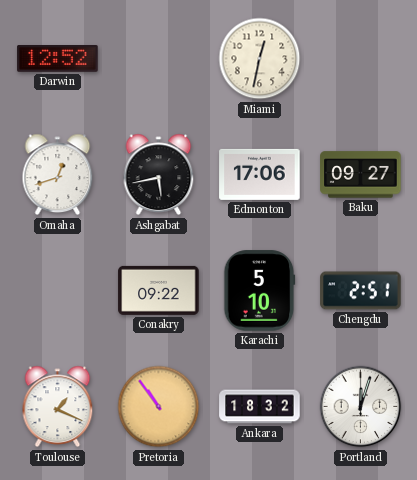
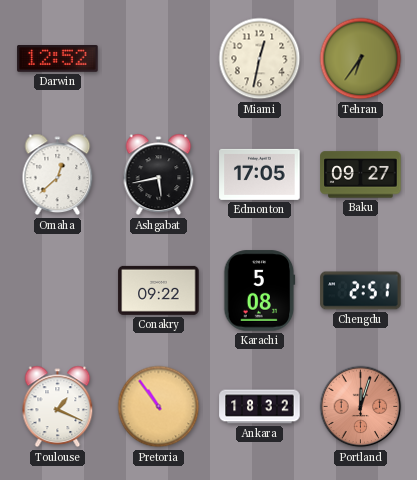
Tehran: none -> 6:36 (361, 59)
Omaha: 12:42 -> 12:38 (58, 175)
Edmonton: 17:06 -> 17:05 (260, 174)
Karachi: 5:10 -> 5:08 (260, 291)
Portland dial: white -> salmon (361, 407)
